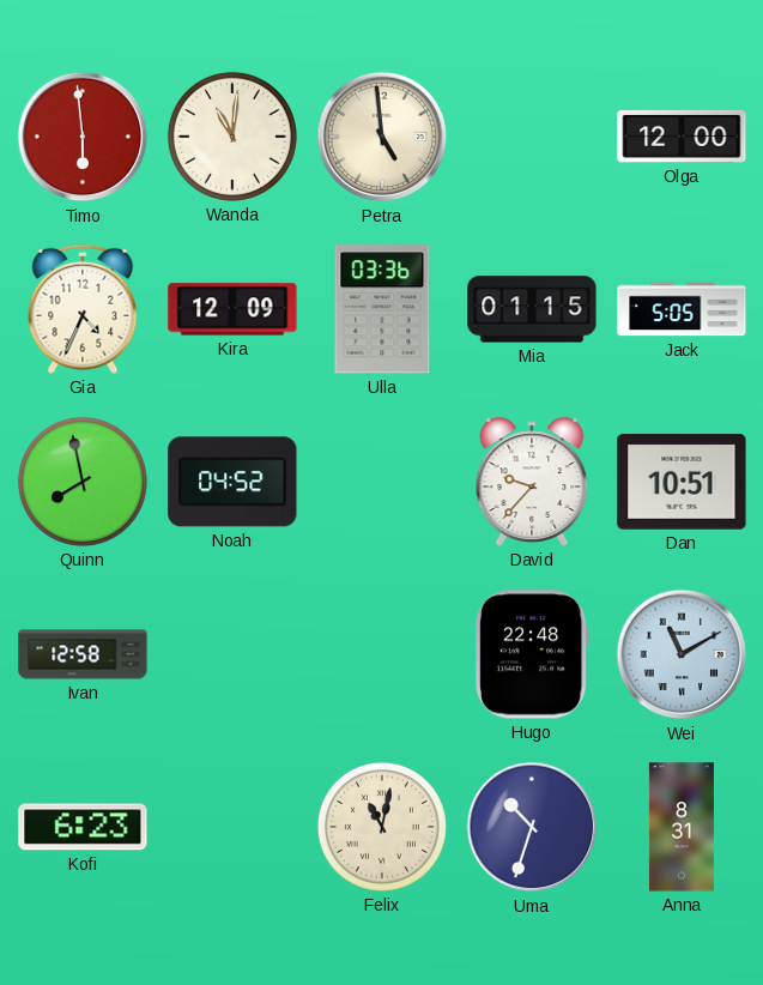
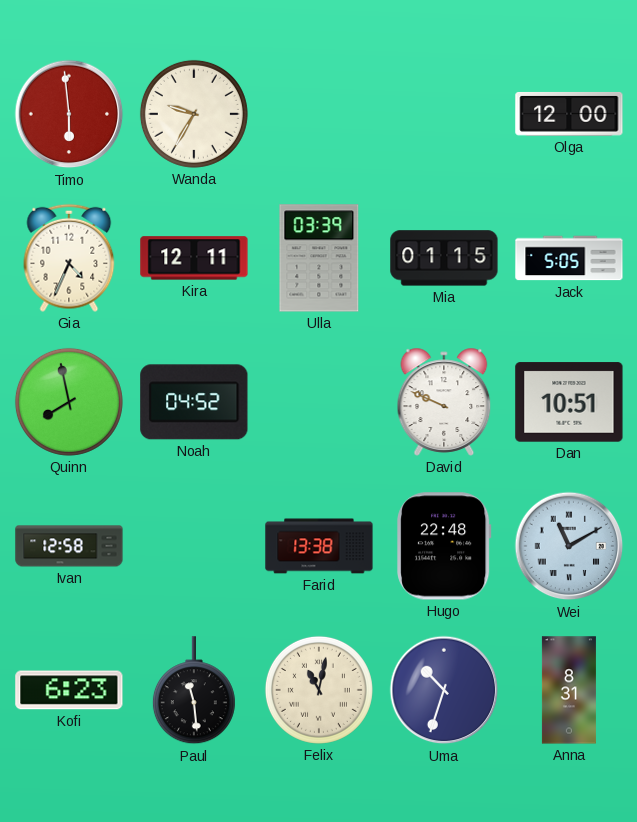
Wanda: 11:01 -> 9:35 (194, 114)
Petra: 4:59 -> none (382, 137)
Kira: 12:09 -> 12:11 (194, 258)
Ulla: 03:36 -> 03:39 (319, 258)
David: 9:37 -> 9:49 (444, 402)
Farid: none -> 13:38 (319, 546)
Paul: none -> 11:29 (194, 691)
